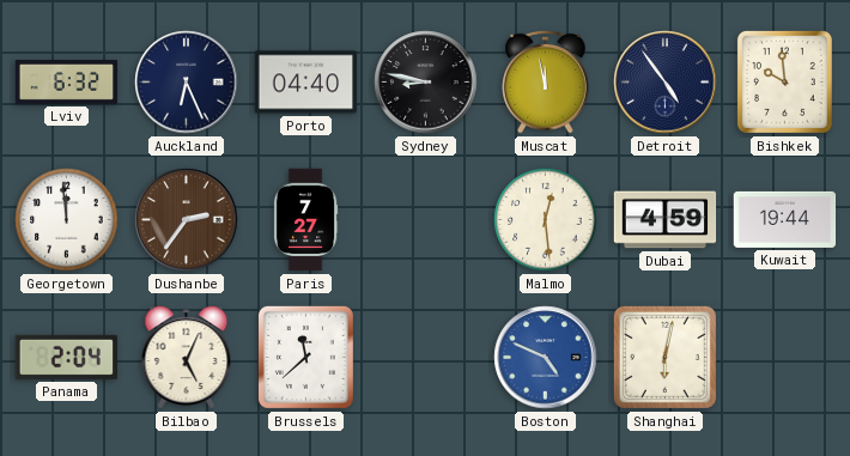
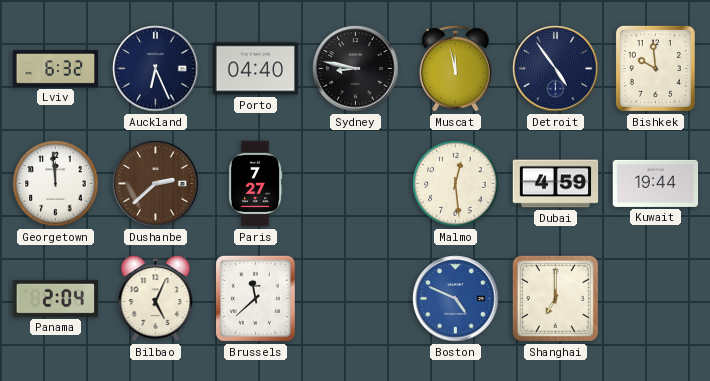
Dushanbe: 2:36 -> 2:38 (156, 184)
Shanghai: 6:02 -> 7:00 (555, 298)
